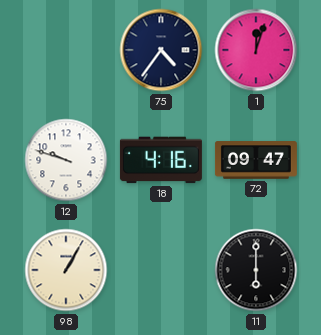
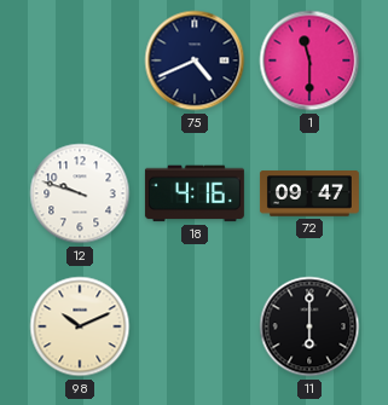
75: 4:36 -> 4:41 (195, 60)
1: 12:03 -> 11:30 (309, 60)
98: 1:05 -> 10:11 (80, 326)
